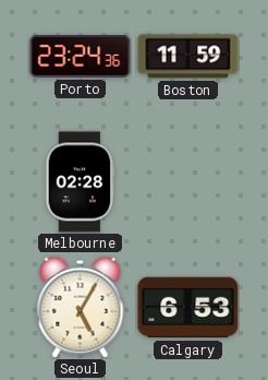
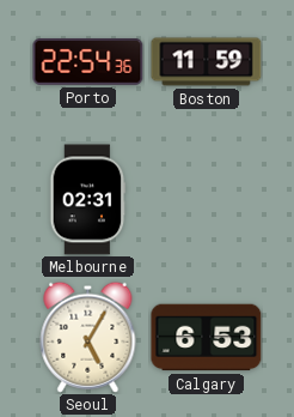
Porto: 23:24 -> 22:54 (88, 62)
Melbourne: 02:28 -> 02:31 (88, 200)
